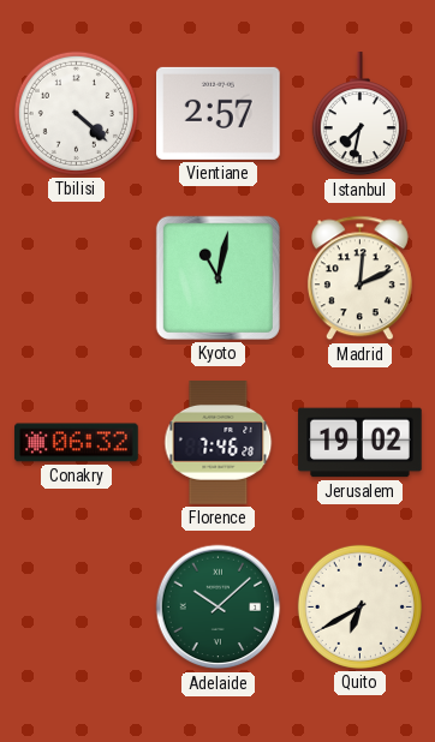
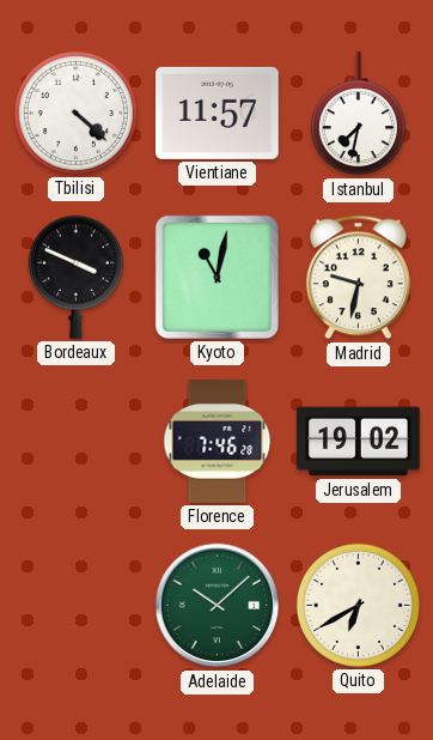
Vientiane: 2:57 -> 11:57 (218, 113)
Bordeaux: none -> 3:49 (75, 277)
Madrid: 12:11 -> 9:32 (358, 278)
Conakry: 06:32 -> none (77, 443)
